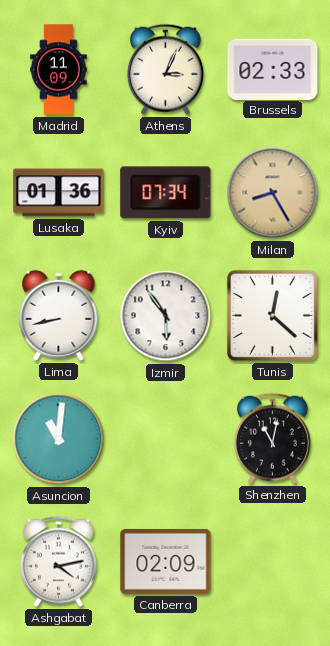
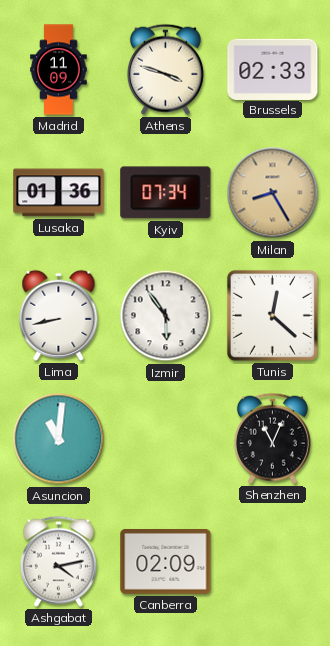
Athens: 3:04 -> 3:48 (165, 69)
Shenzhen: 11:02 -> 11:04 (272, 438)
